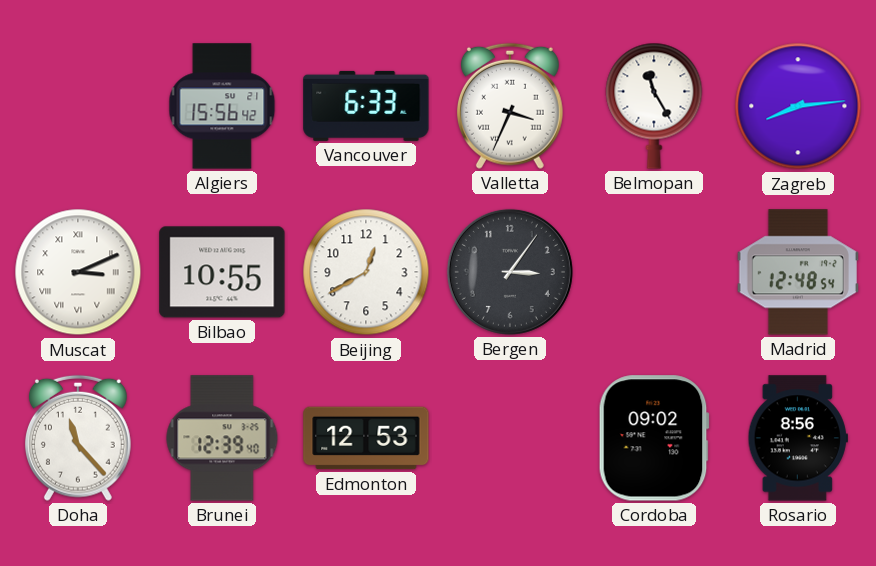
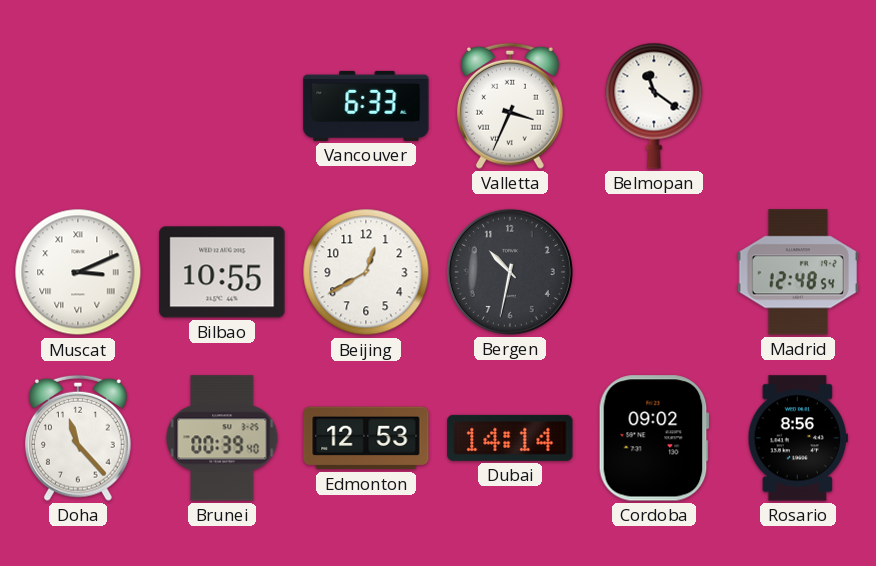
Algiers: 15:56 -> none (222, 106)
Belmopan: 11:25 -> 11:21 (654, 106)
Zagreb: 8:14 -> none (798, 106)
Bergen: 3:06 -> 10:32 (510, 272)
Brunei: 12:39 -> 00:39 (222, 438)
Dubai: none -> 14:14 (510, 438)
